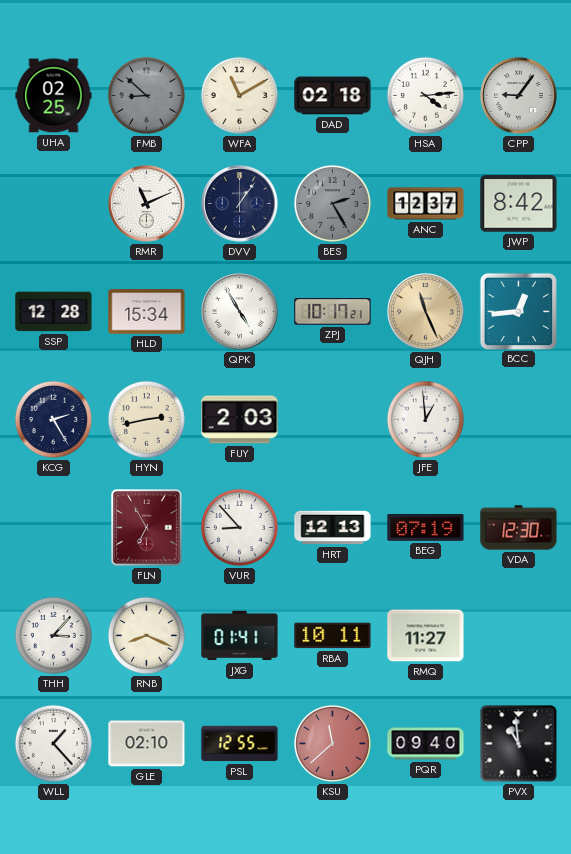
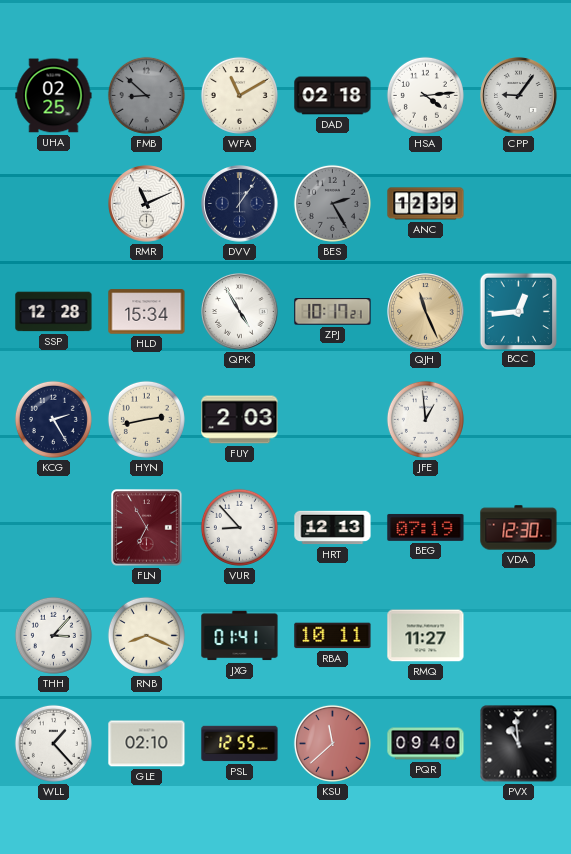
ANC: 12:37 -> 12:39 (426, 204)
JWP: 8:42 -> none (519, 204)
